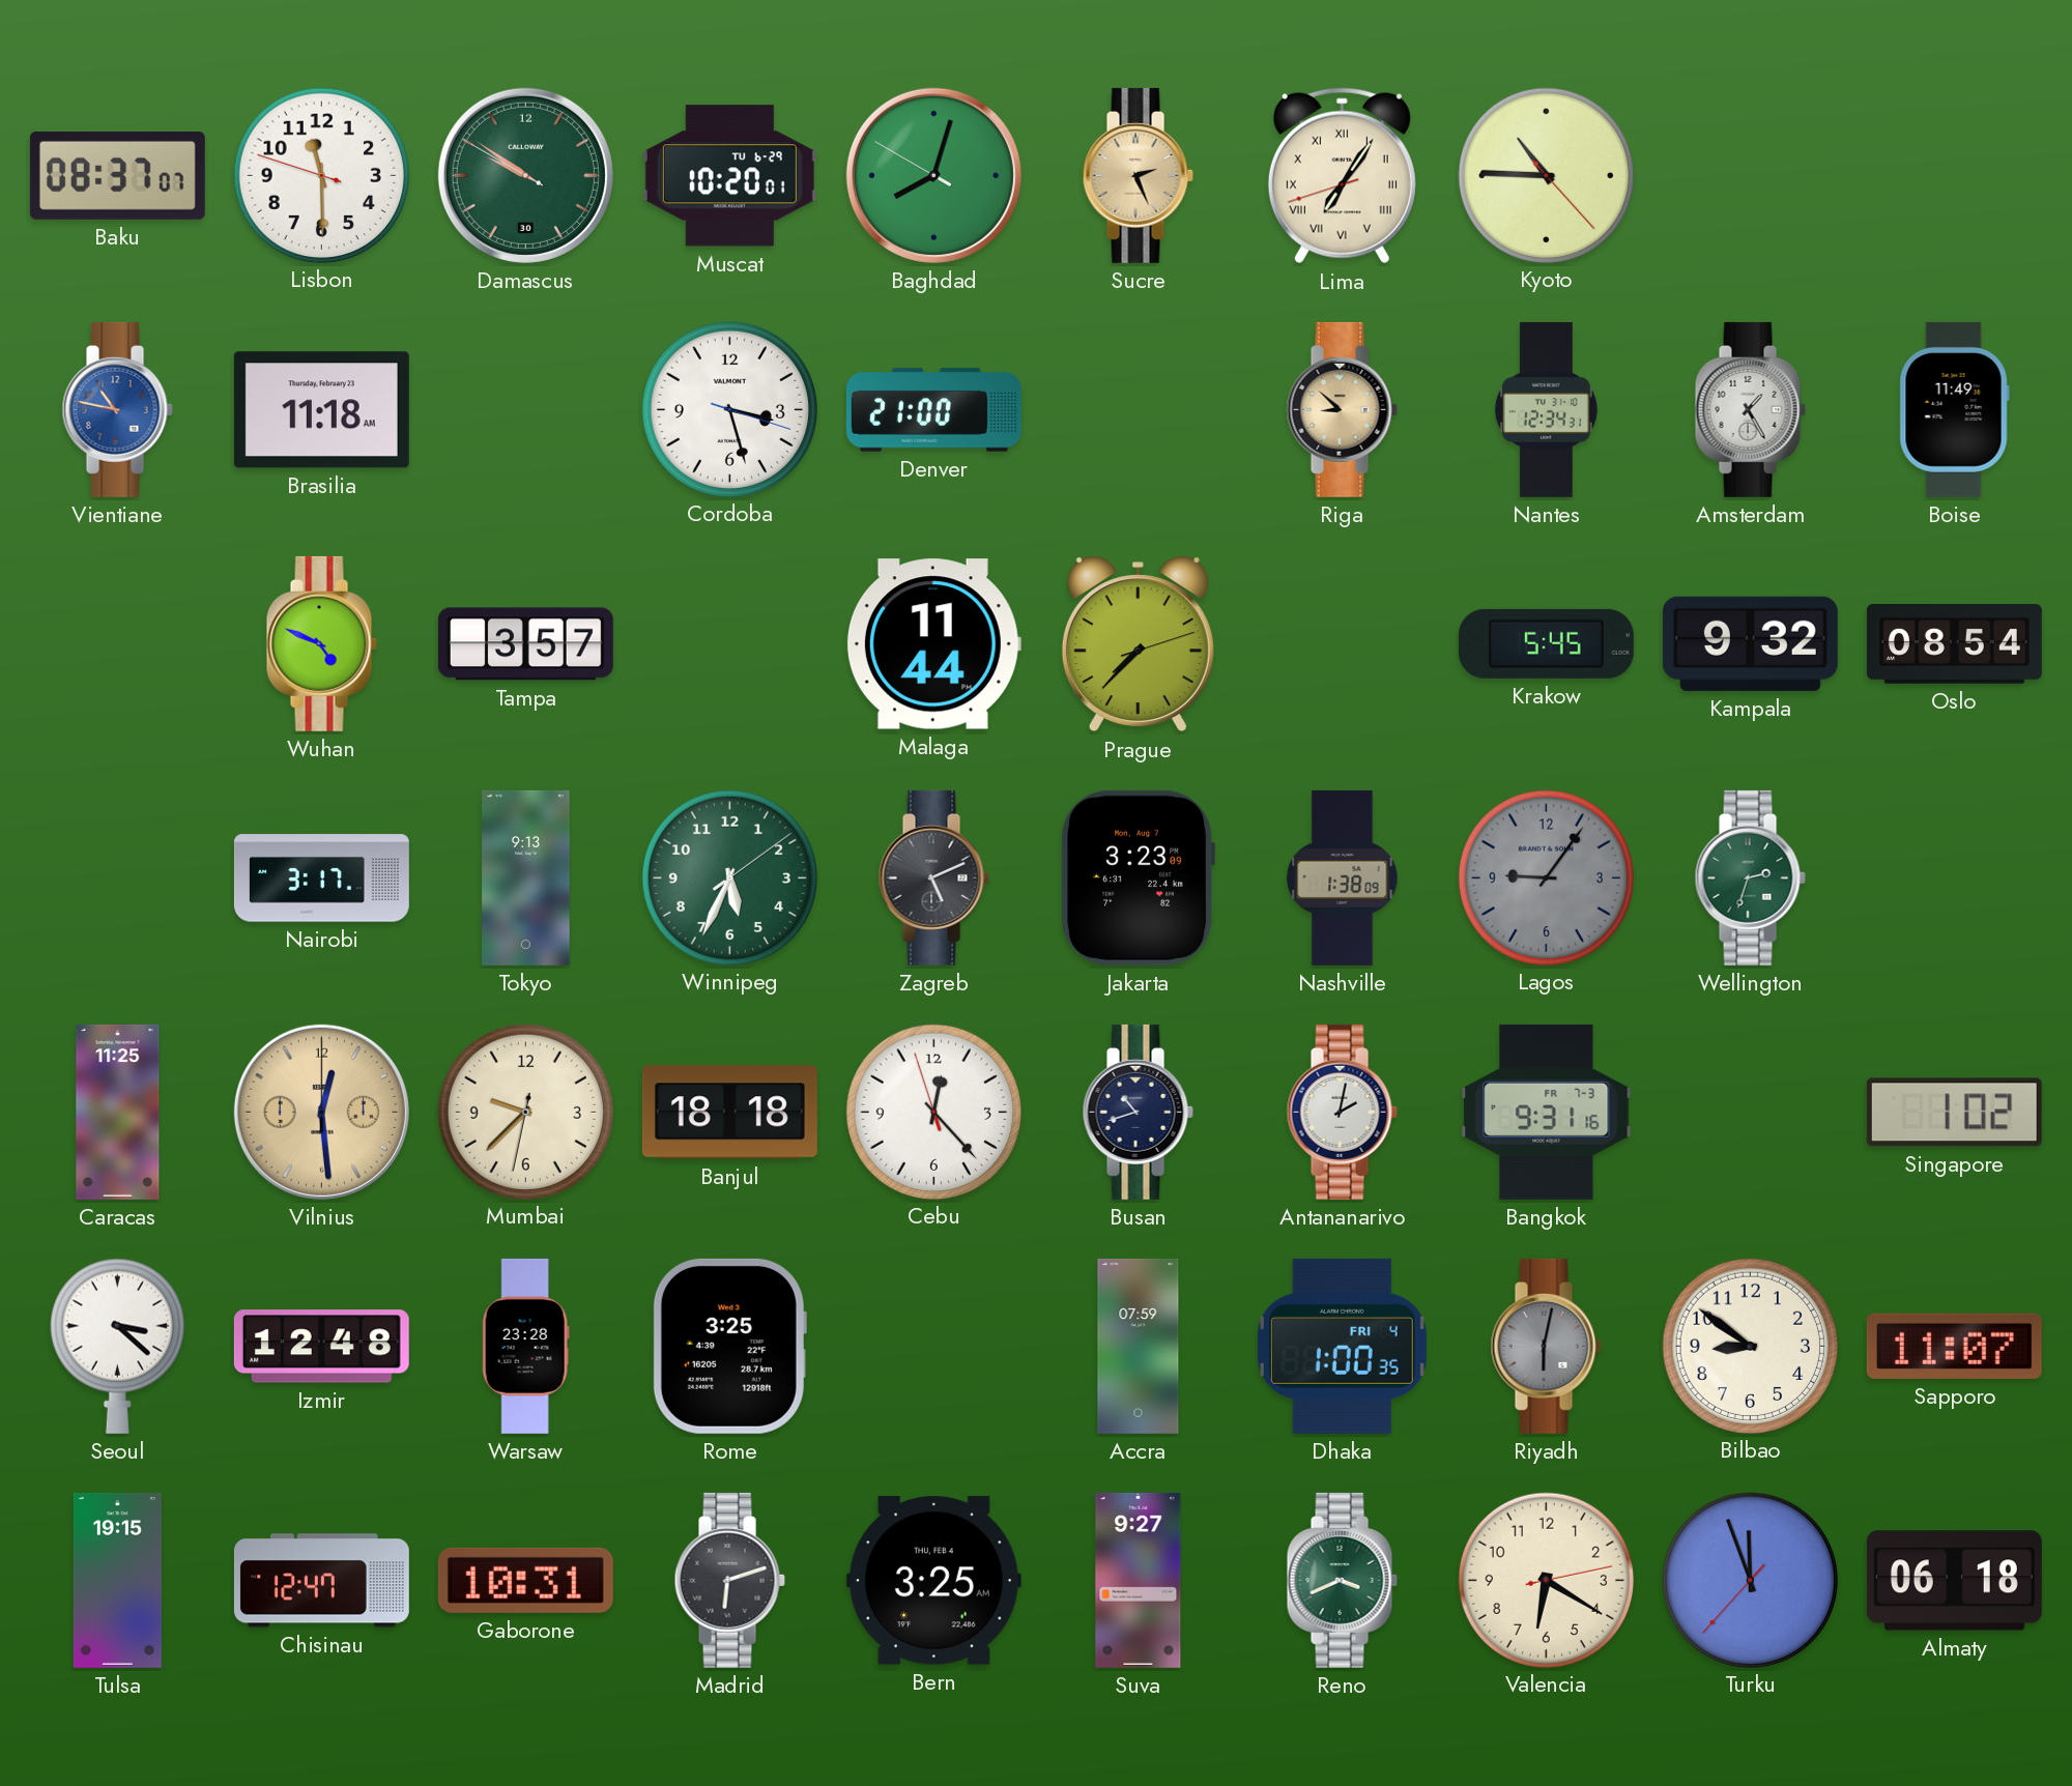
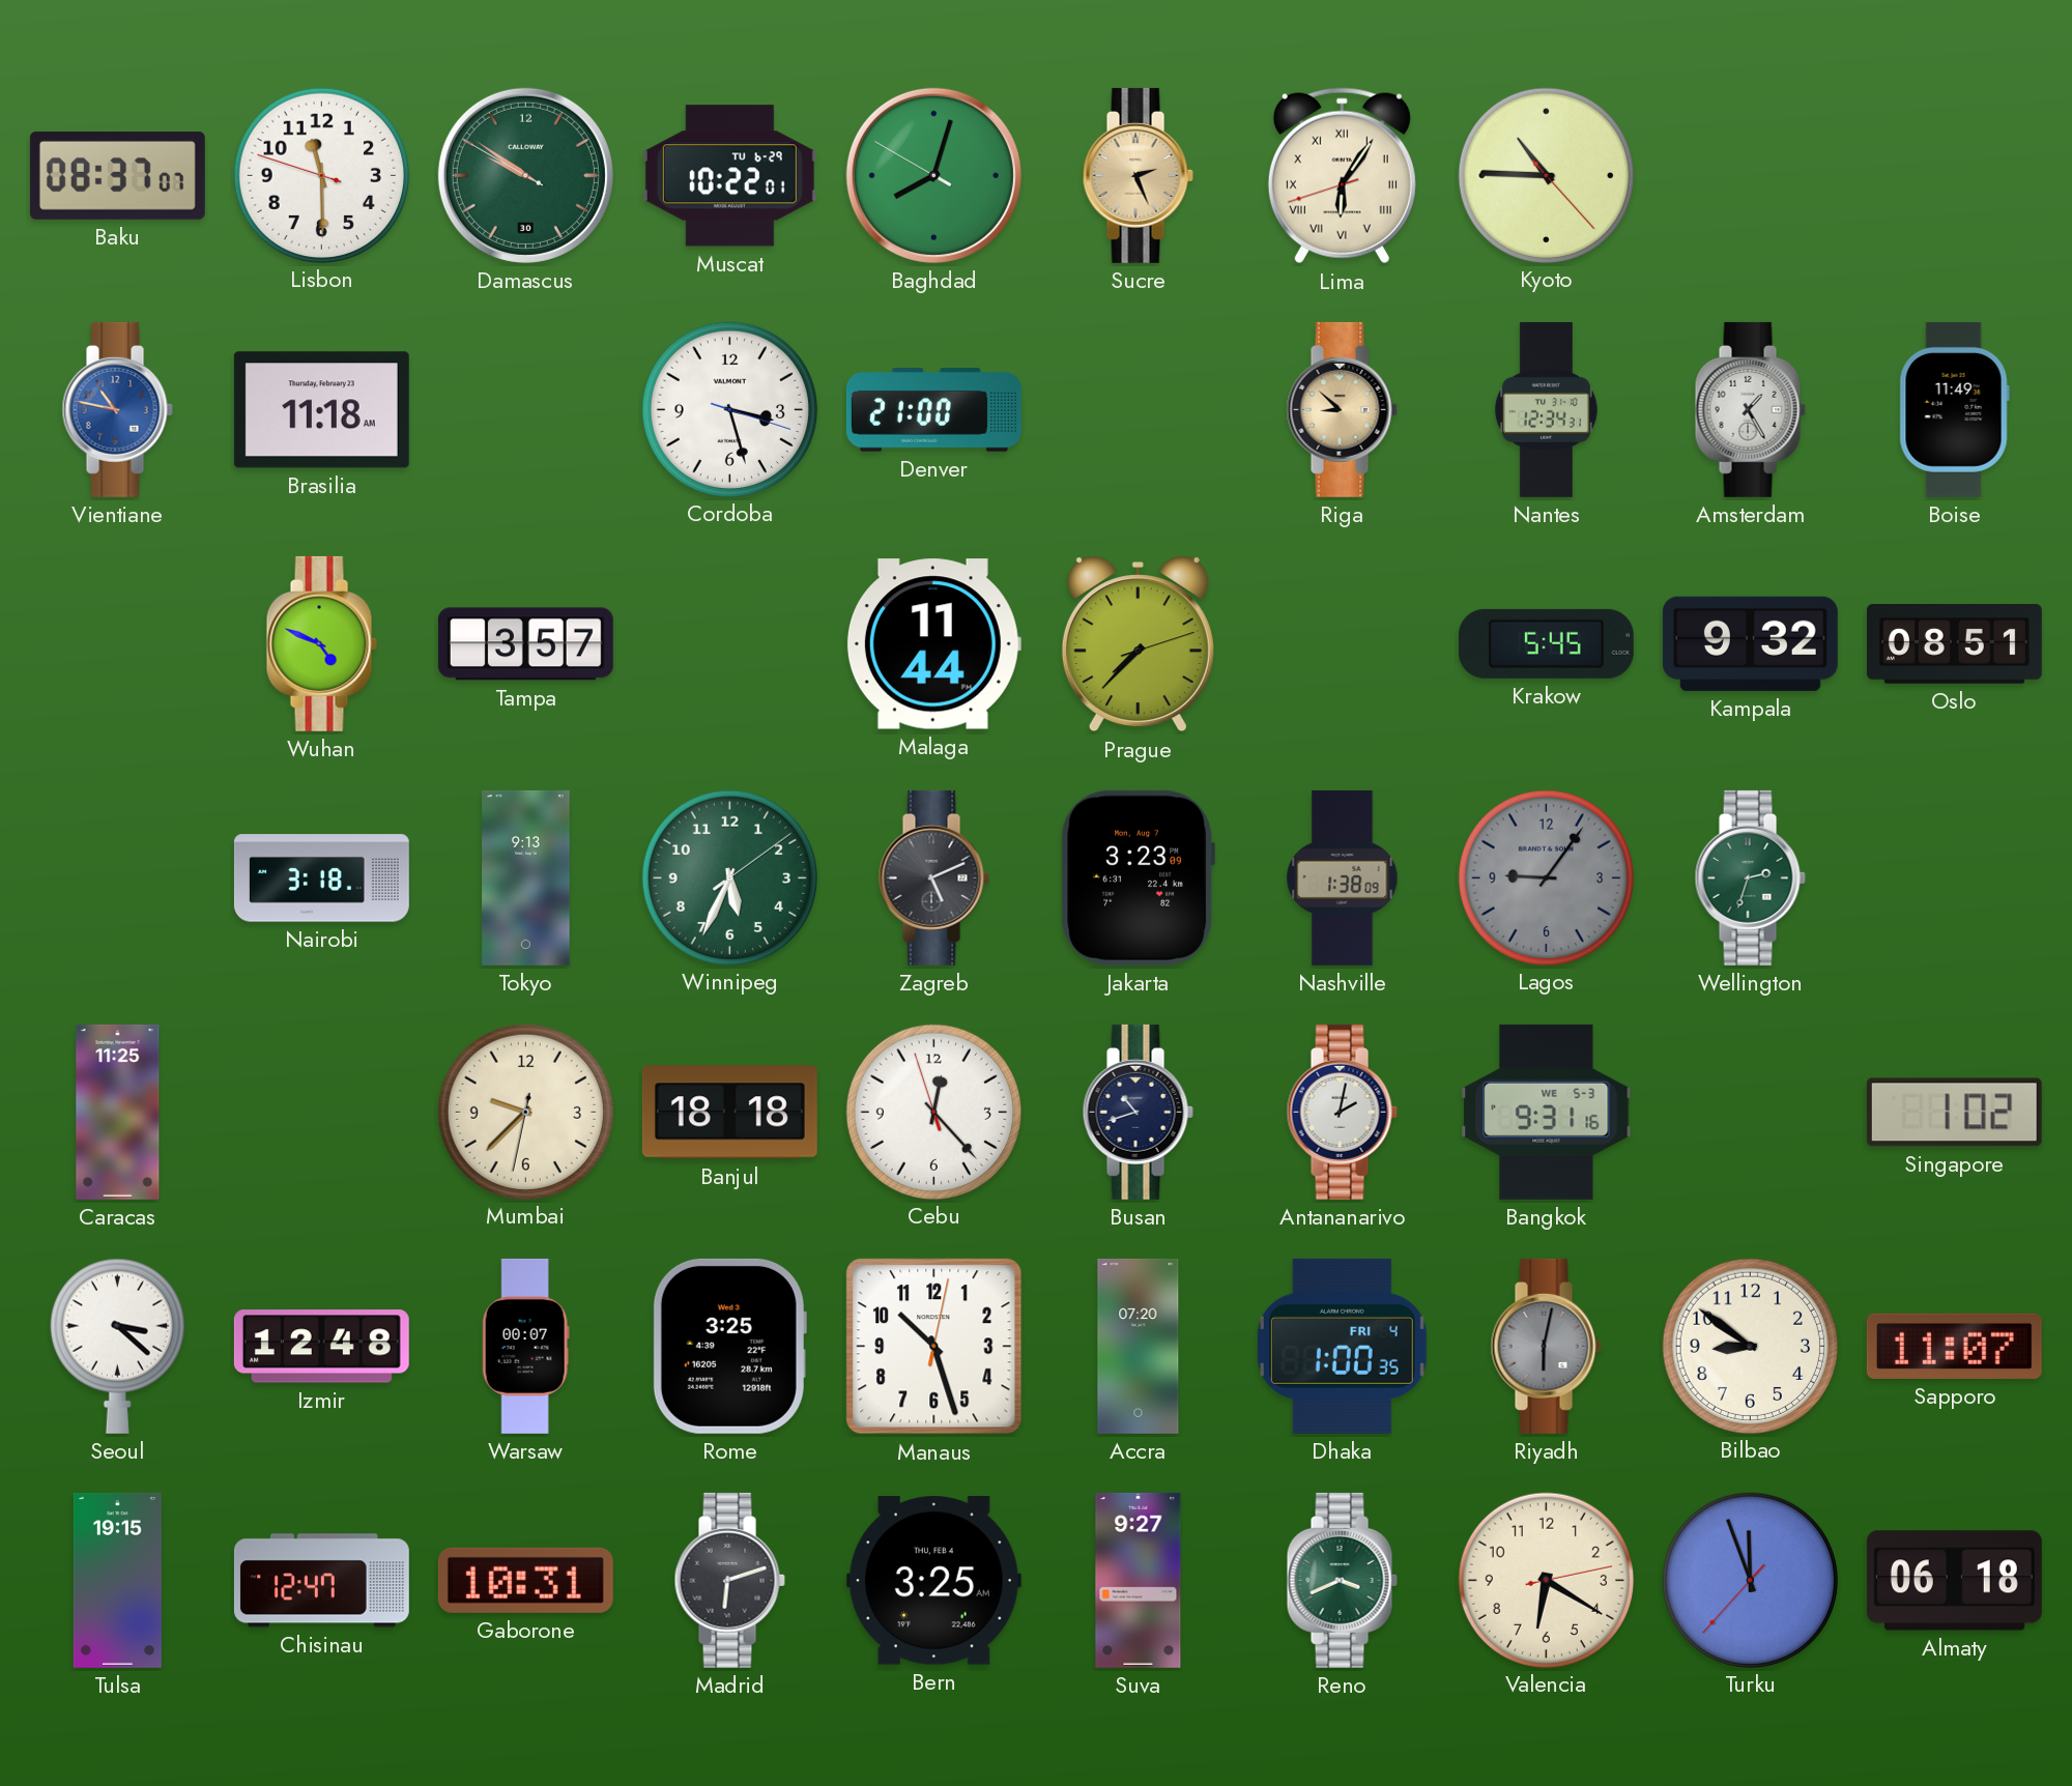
Muscat: 10:20 -> 10:22 (729, 176)
Lima: 7:05 -> 6:05 (1342, 176)
Oslo: 08:54 -> 08:51 (1954, 644)
Nairobi: 3:17 -> 3:18 (321, 878)
Vilnius: 12:29 -> none (321, 1112)
Bangkok date: FR 7-3 -> WE 5-3 (1547, 1112)
Warsaw: 23:28 -> 00:07 (525, 1346)
Manaus: none -> 10:27 (934, 1347)
Accra: 07:59 -> 07:20 (1139, 1346)
